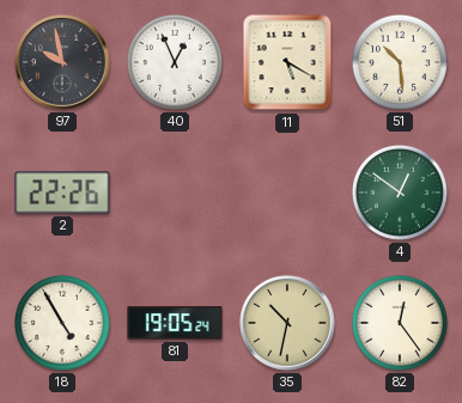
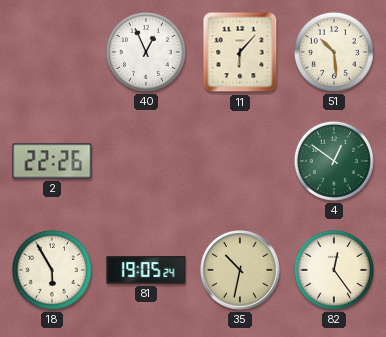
97: 9:58 -> none (62, 62)
11: 5:20 -> 6:07 (240, 52)
18: 4:55 -> 5:55 (52, 270)
